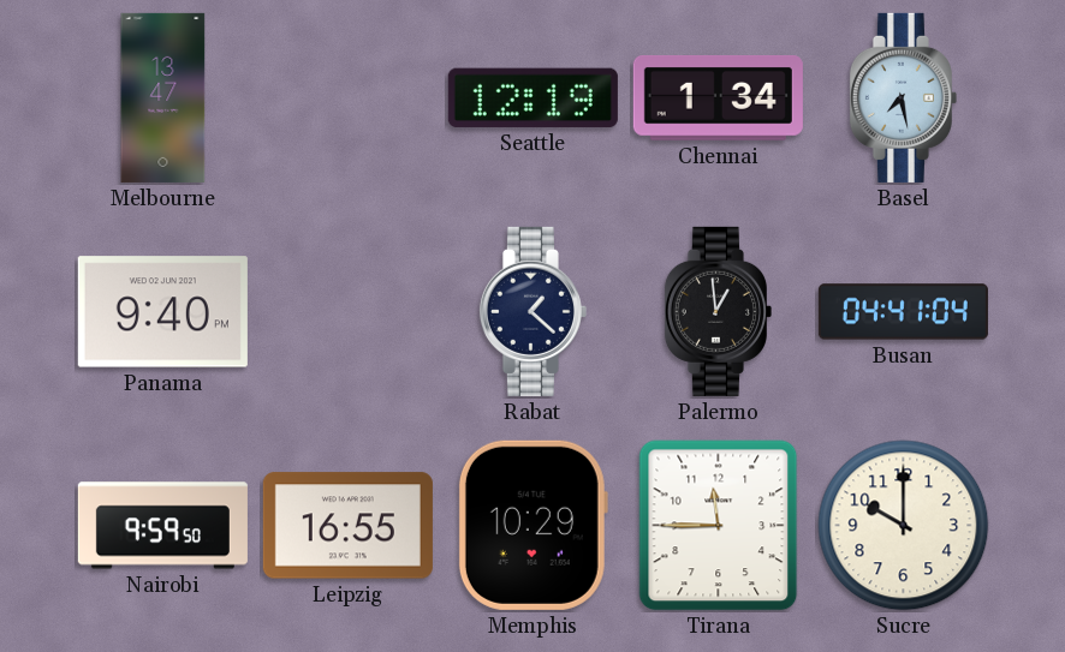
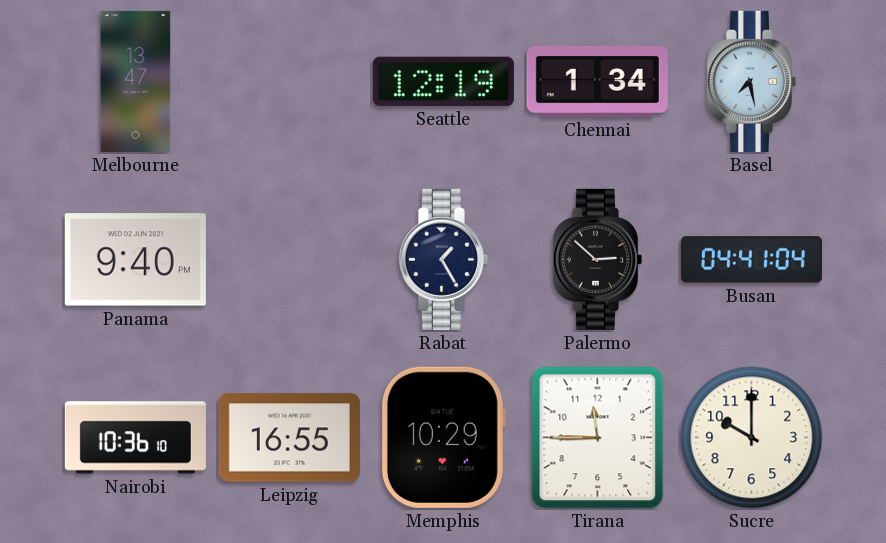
Rabat: 1:22 -> 1:25 (443, 259)
Palermo: 12:59 -> 2:52 (597, 259)
Nairobi: 9:59 -> 10:36 (135, 438)
